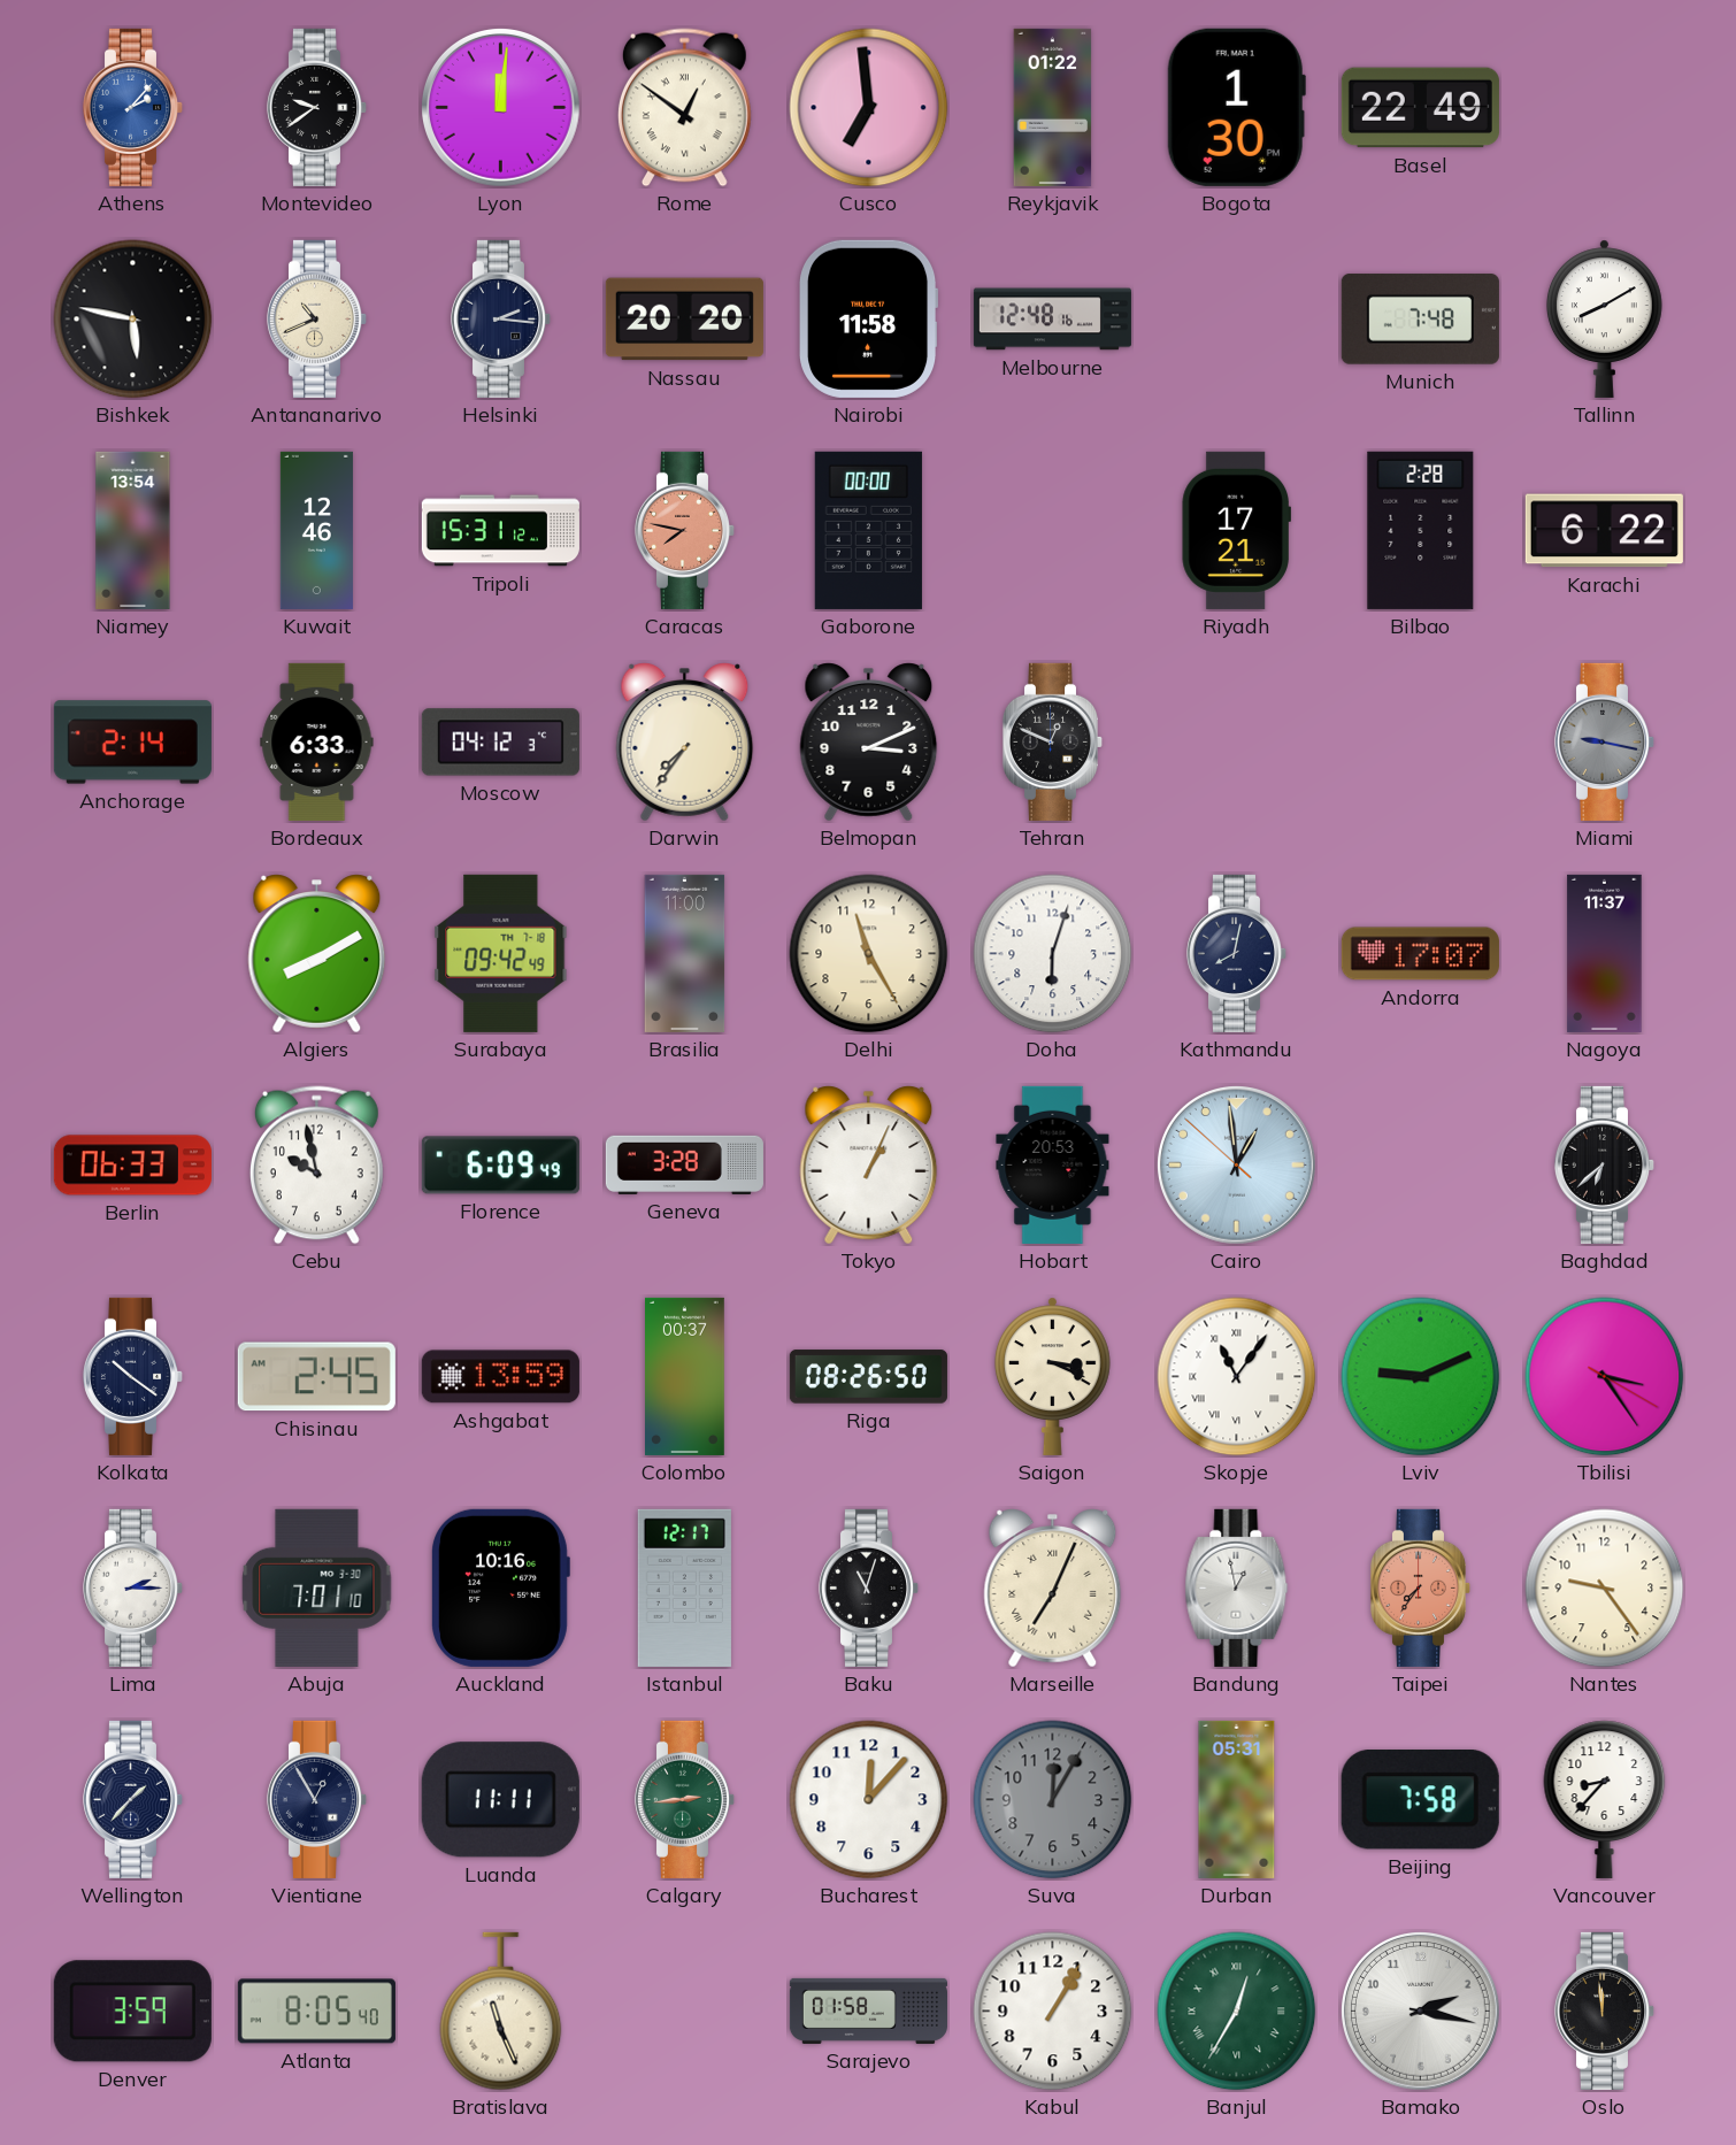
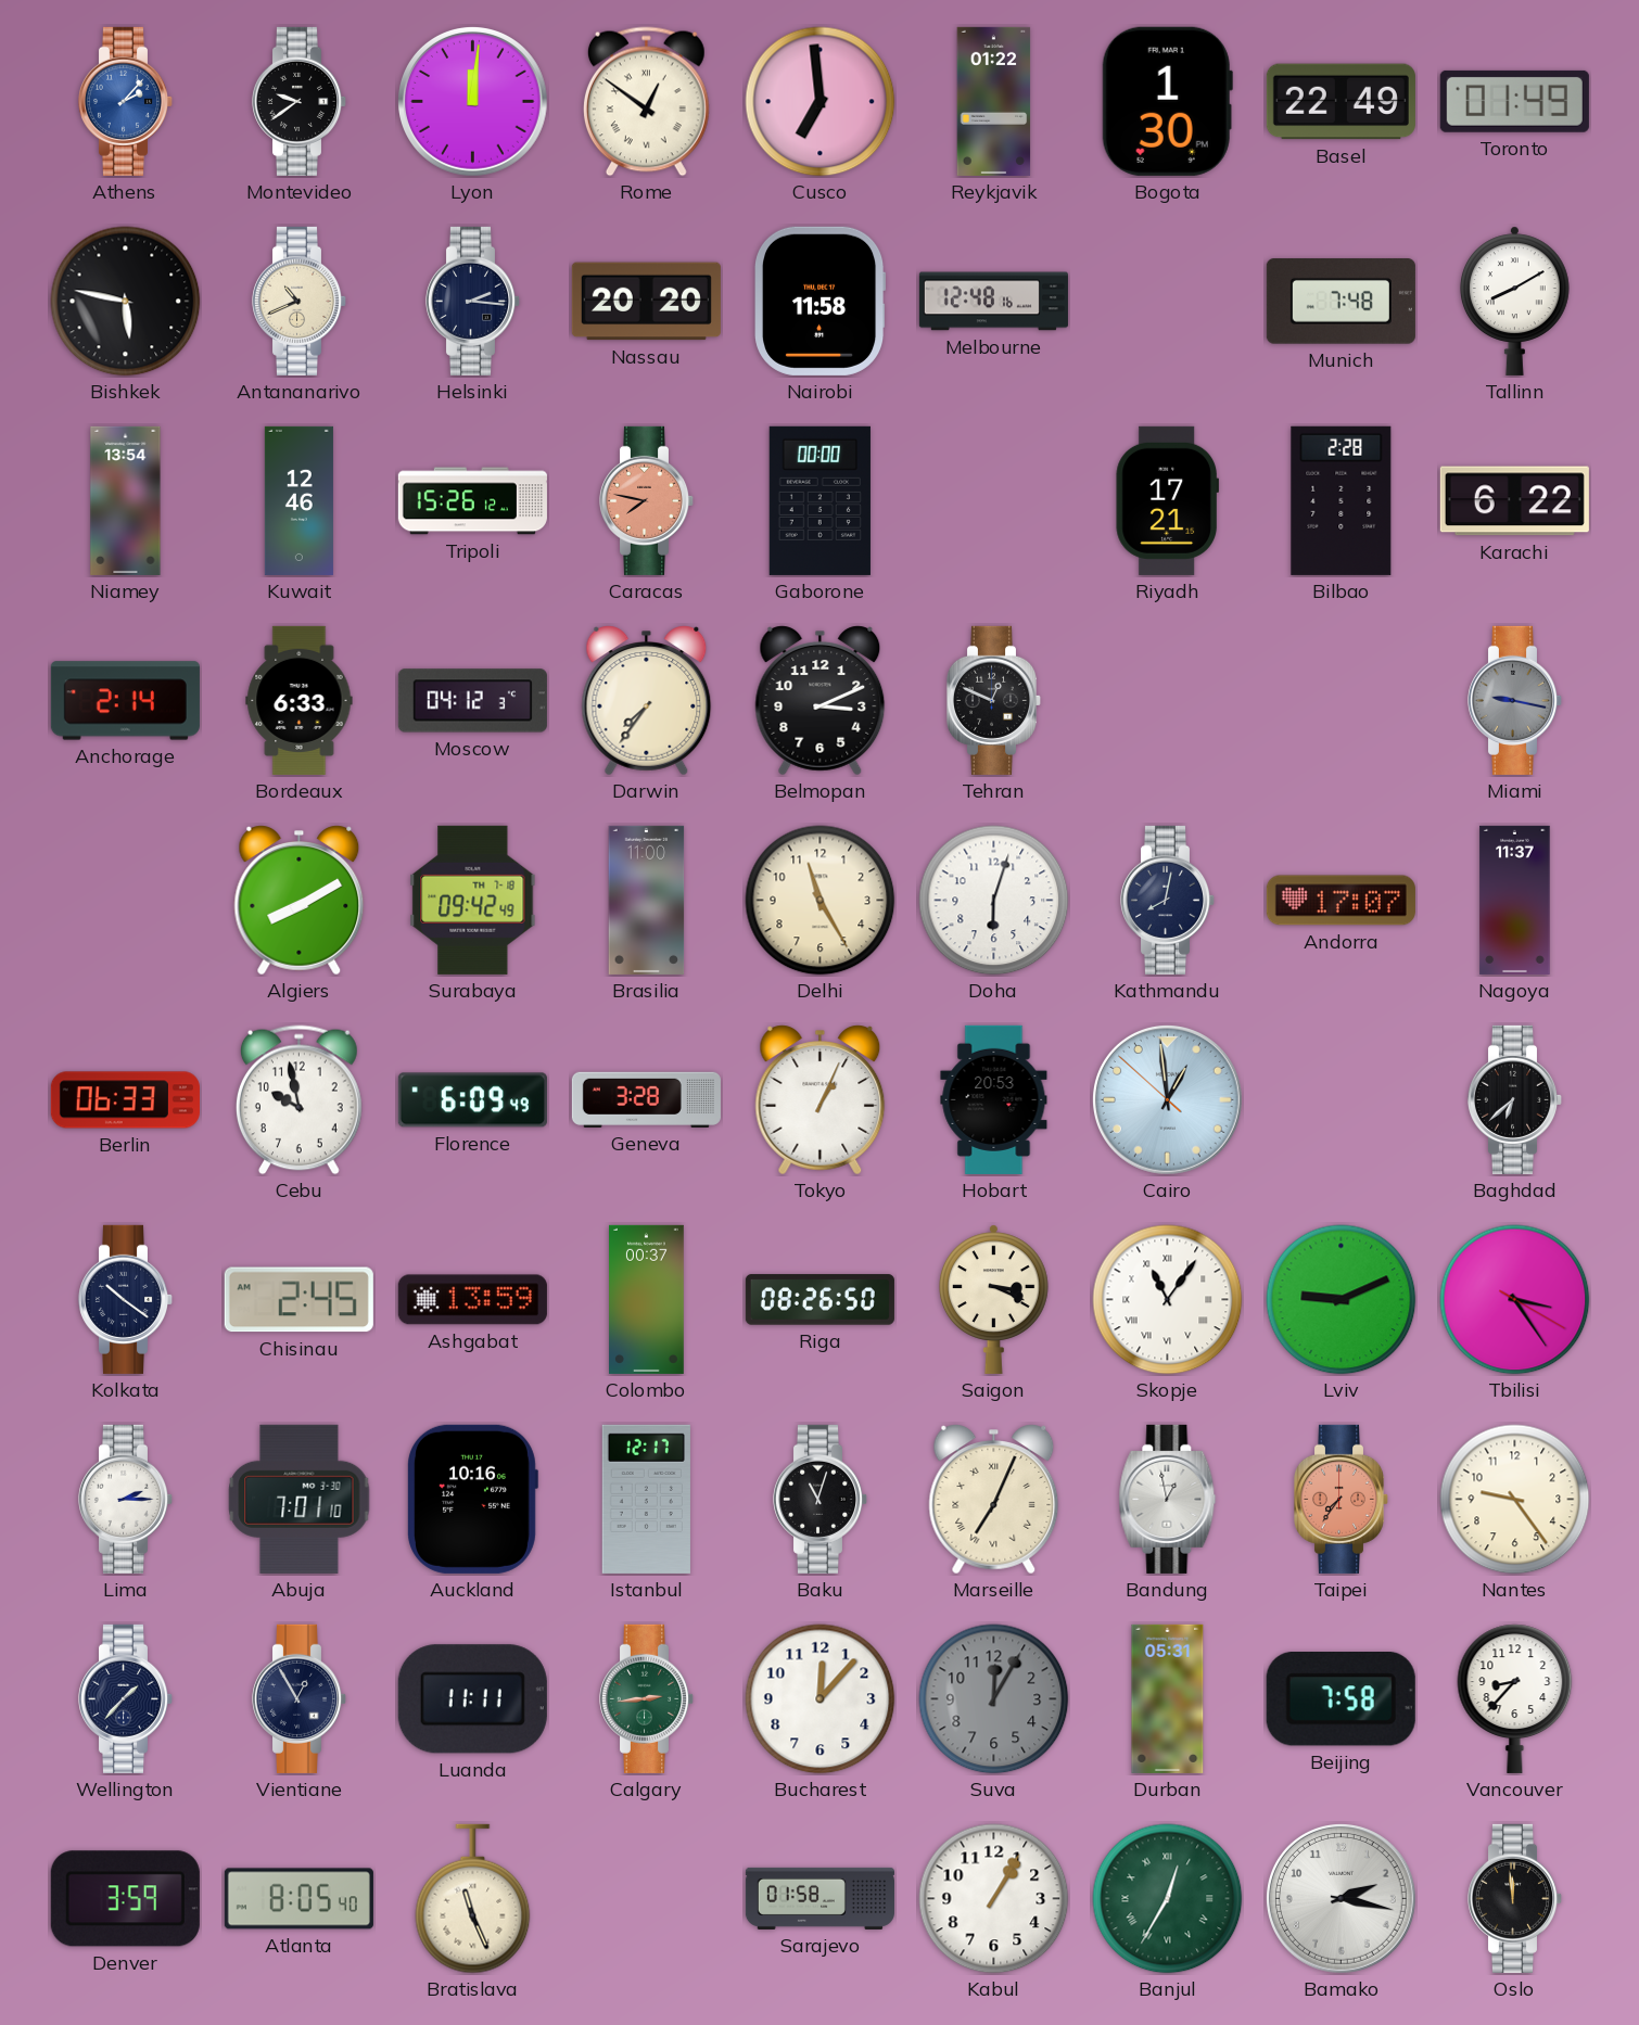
Toronto: none -> 01:49 (1514, 101)
Tripoli: 15:31 -> 15:26 (472, 501)
